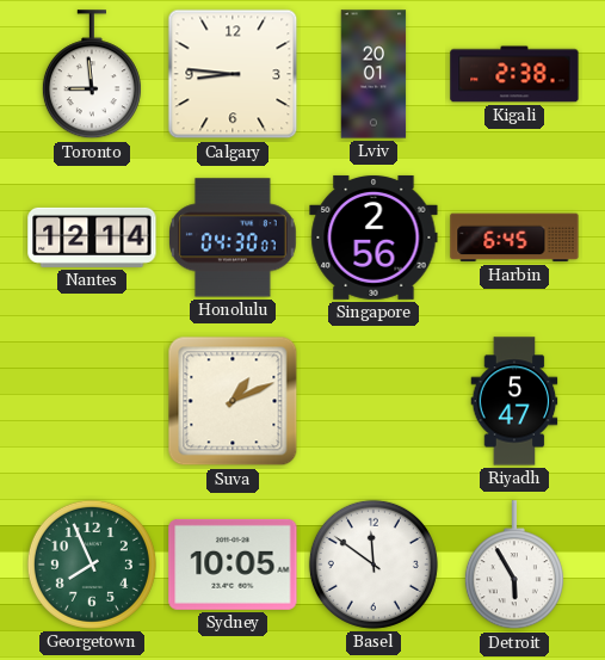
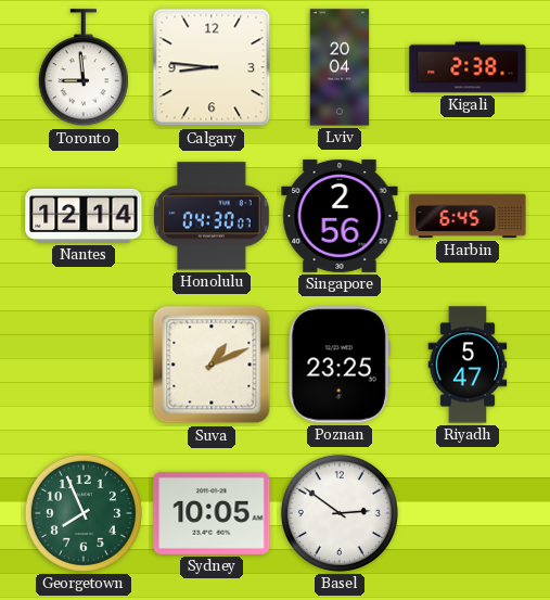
Lviv: 20:01 -> 20:04 (340, 67)
Poznan: none -> 23:25 (340, 365)
Basel: 11:51 -> 2:51 (340, 513)
Detroit: 5:55 -> none (514, 566)
